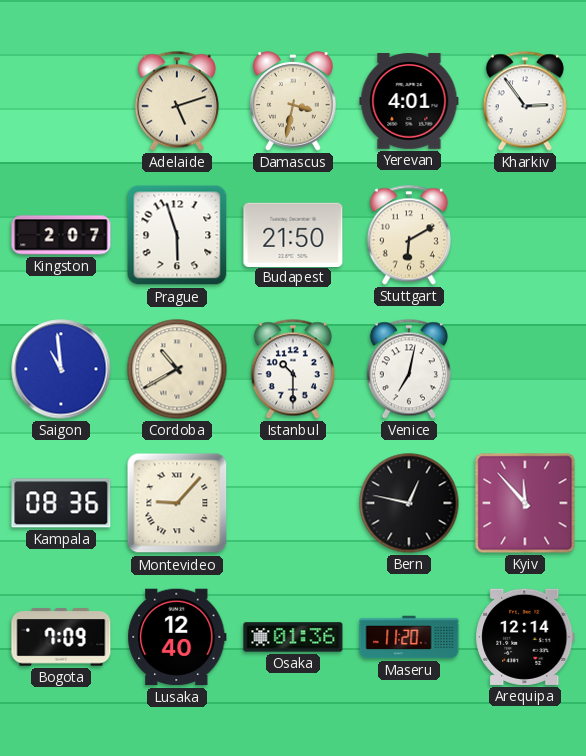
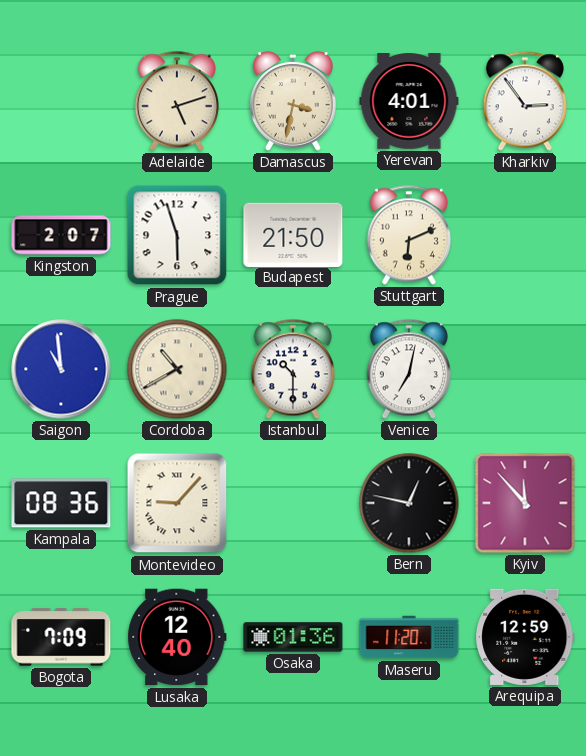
Stuttgart: 6:10 -> 6:11 (409, 235)
Arequipa: 12:14 -> 12:59 (525, 637)
